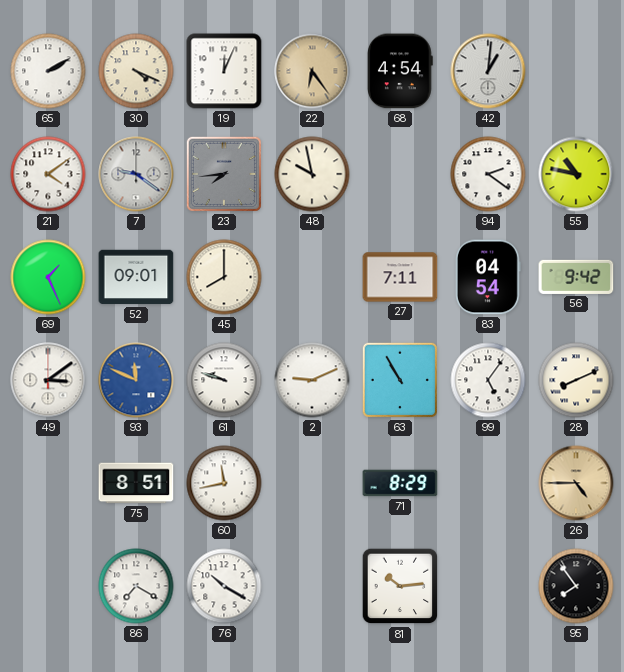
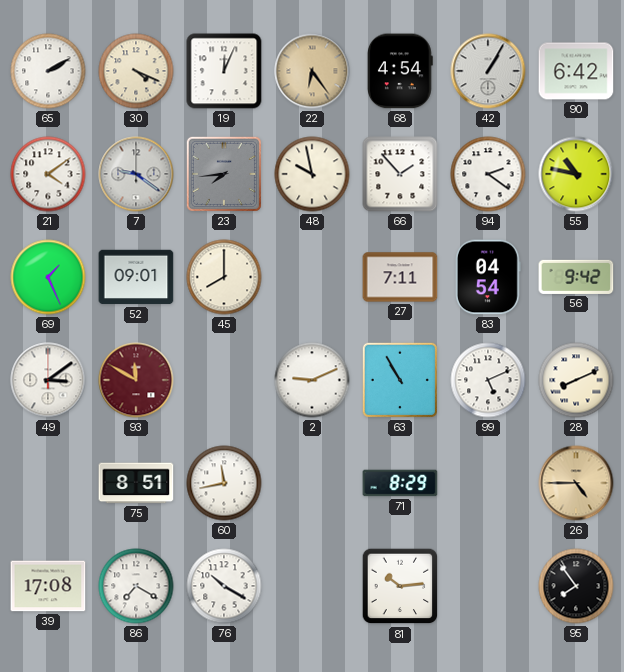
42: 1:01 -> 1:05 (488, 71)
90: none -> 6:42 (576, 71)
66: none -> 1:53 (400, 174)
93: 11:49 -> 11:50 (136, 380)
93 dial: blue -> burgundy (136, 380)
61: 9:48 -> none (224, 380)
99: 5:06 -> 5:11 (488, 380)
39: none -> 17:08 (48, 586)
